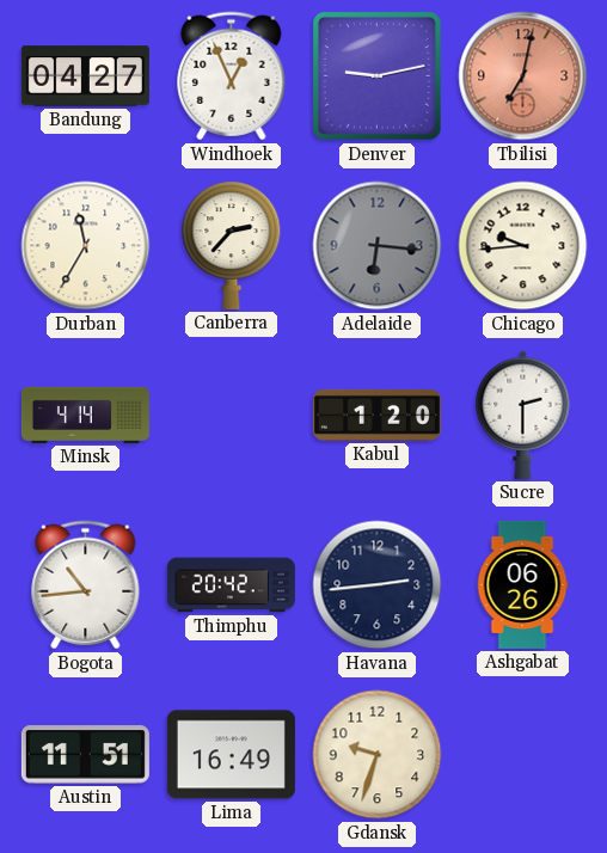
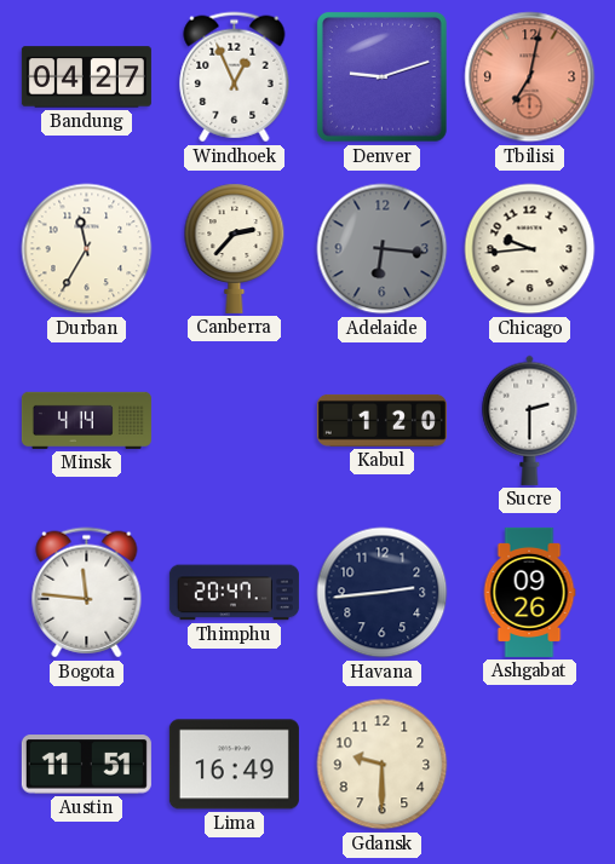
Denver: 9:13 -> 9:12 (381, 76)
Bogota: 10:44 -> 11:46 (87, 593)
Thimphu: 20:42 -> 20:47 (234, 593)
Ashgabat: 06:26 -> 09:26 (529, 592)
Gdansk: 9:33 -> 9:30 (383, 765)
